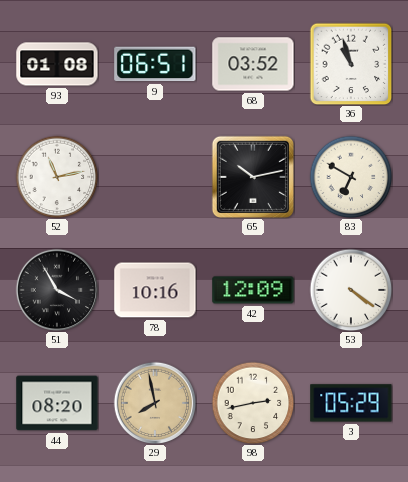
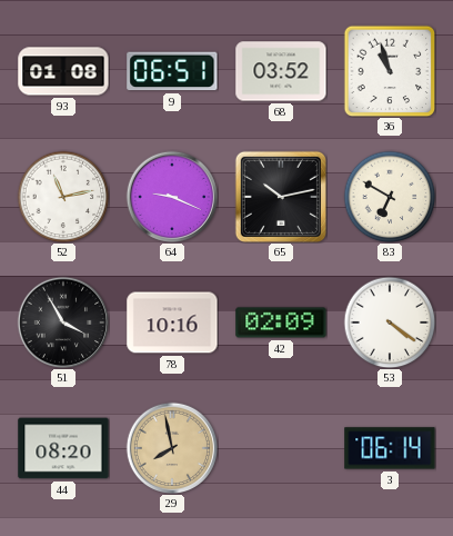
64: none -> 9:19 (172, 197)
42: 12:09 -> 02:09 (281, 322)
98: 2:43 -> none (253, 403)
3: 05:29 -> 06:14 (390, 448)
